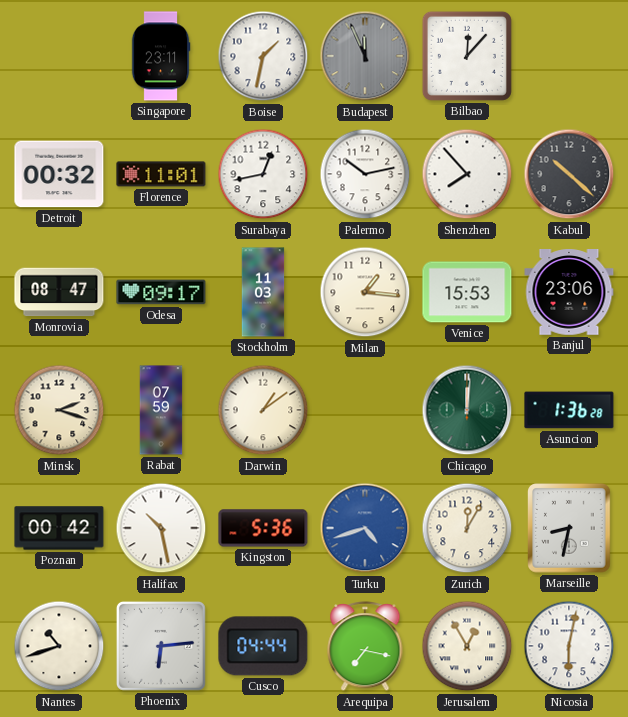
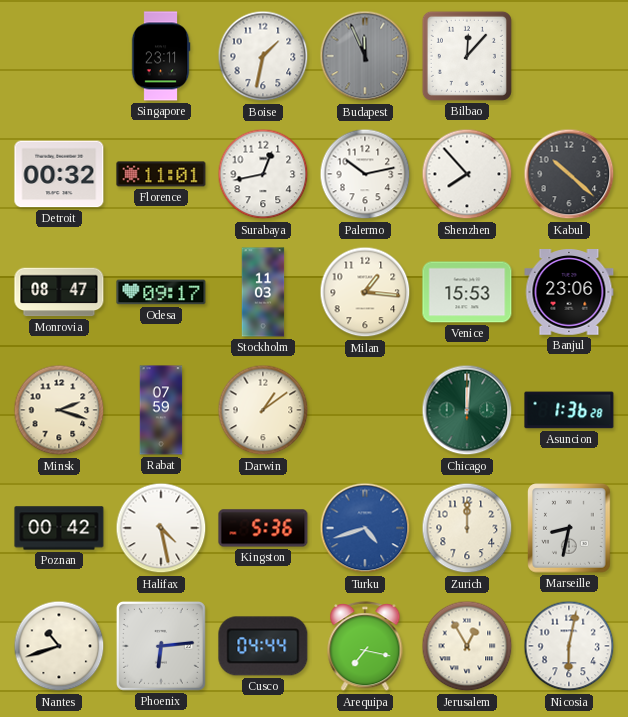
Halifax: 10:28 -> 4:28 (161, 528)
Zurich: 12:05 -> 12:00 (467, 528)
